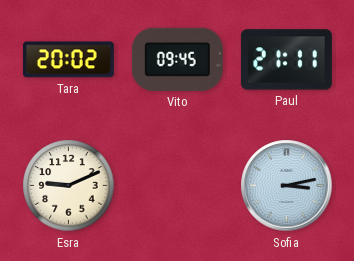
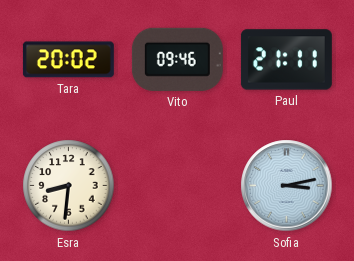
Vito: 09:45 -> 09:46 (177, 59)
Esra: 9:11 -> 8:31 (69, 186)
